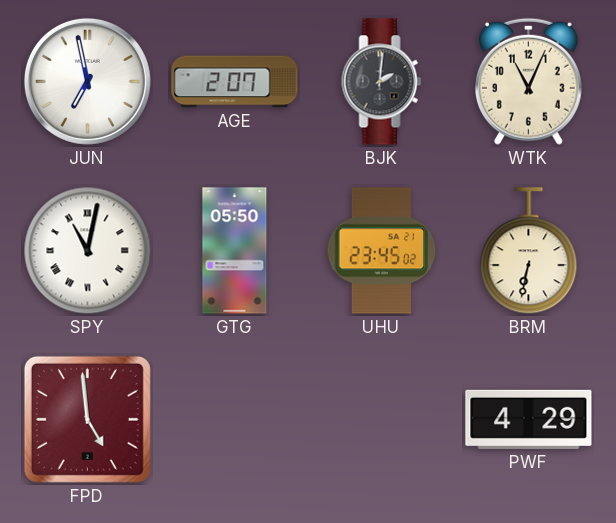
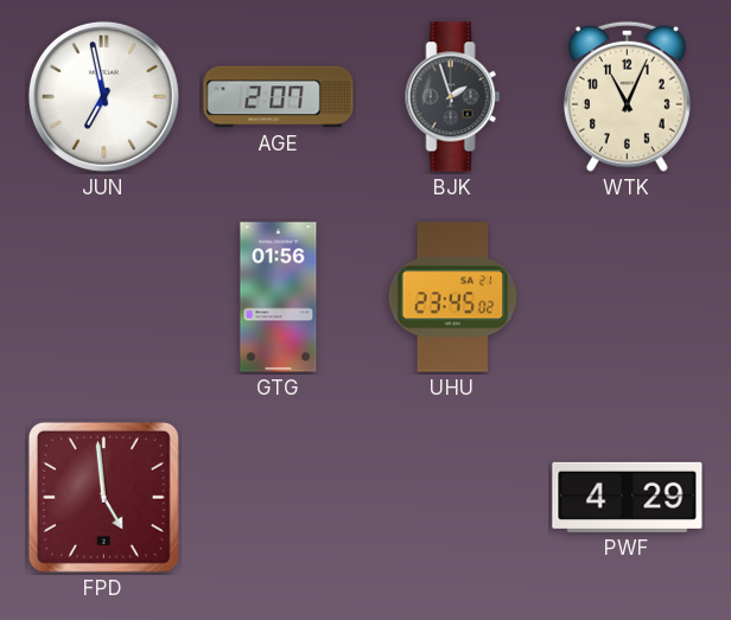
BJK: 2:01 -> 1:57 (453, 97)
SPY: 11:02 -> none (88, 251)
GTG: 05:50 -> 01:56 (279, 298)
BRM: 6:32 -> none (529, 251)
